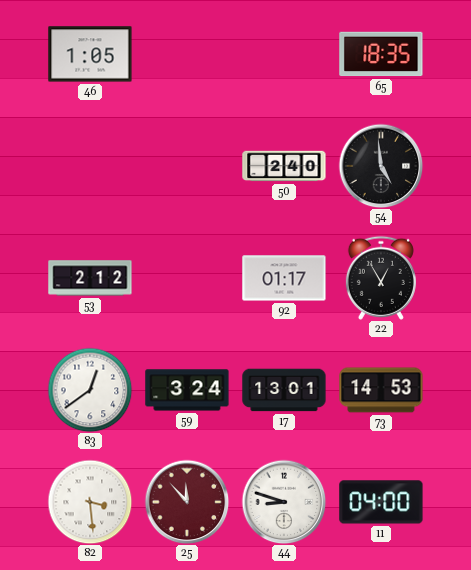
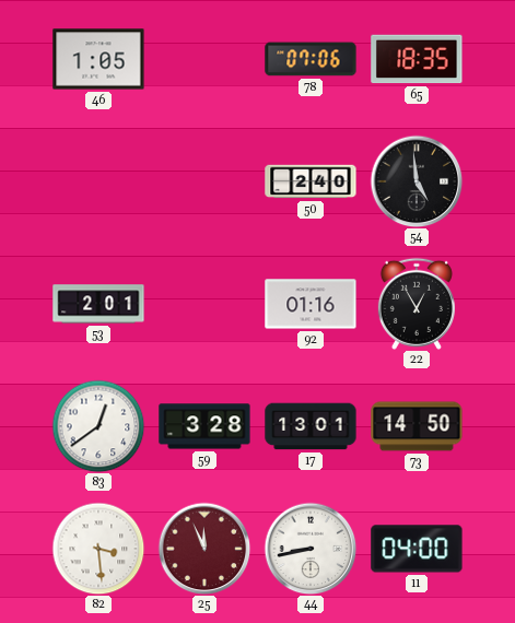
78: none -> 07:06 (311, 59)
53: 2:12 -> 2:01 (98, 304)
92: 01:17 -> 01:16 (311, 304)
59: 3:24 -> 3:28 (204, 426)
73: 14:53 -> 14:50 (417, 426)
25: 11:53 -> 11:56 (204, 549)
44: 8:48 -> 8:43 (311, 549)
